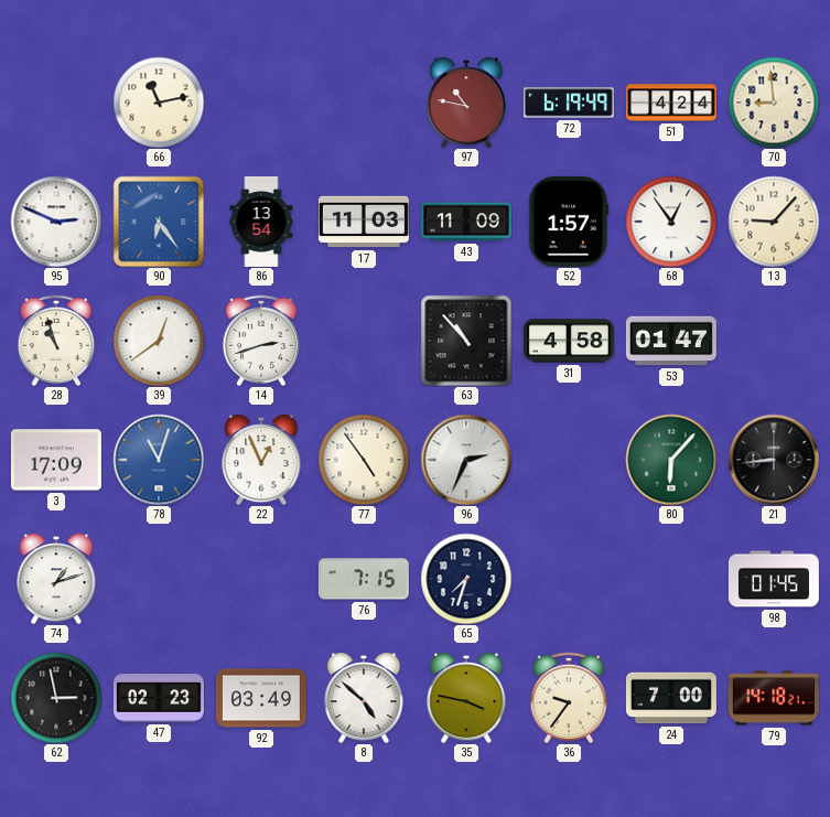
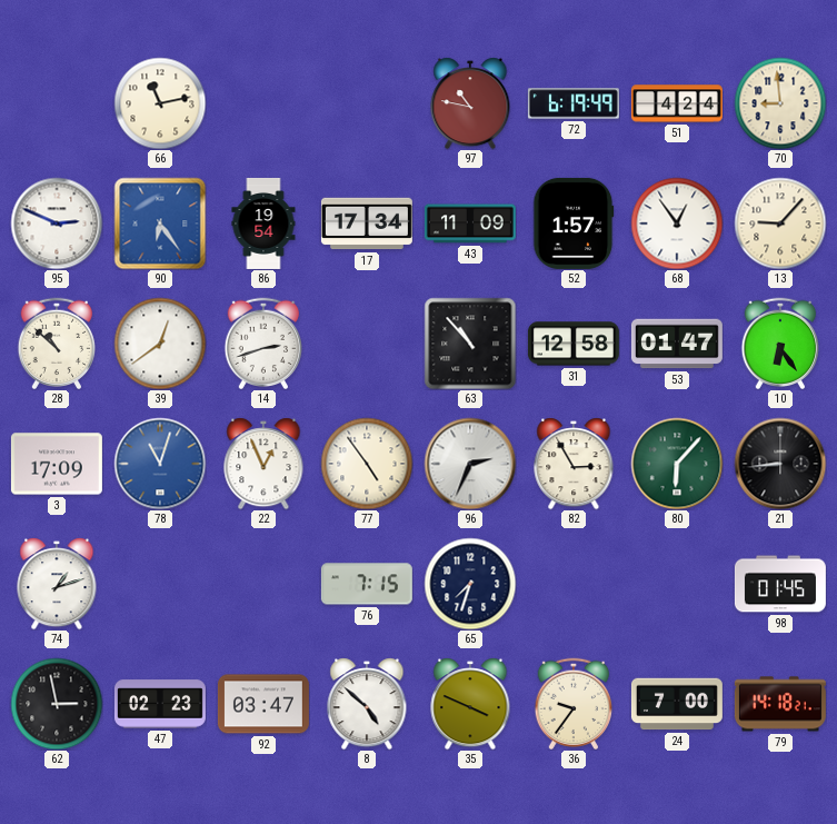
86: 13:54 -> 19:54 (263, 224)
17: 11:03 -> 17:34 (367, 224)
28: 10:57 -> 10:52 (57, 342)
31: 4:58 -> 12:58 (574, 344)
10: none -> 6:24 (780, 342)
82: none -> 2:55 (574, 464)
92: 03:49 -> 03:47 (263, 704)
35: 3:47 -> 3:49 (470, 704)
